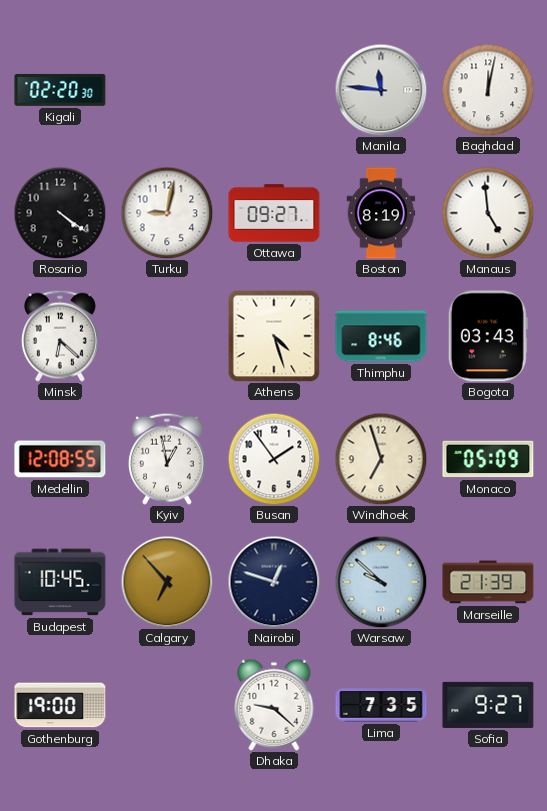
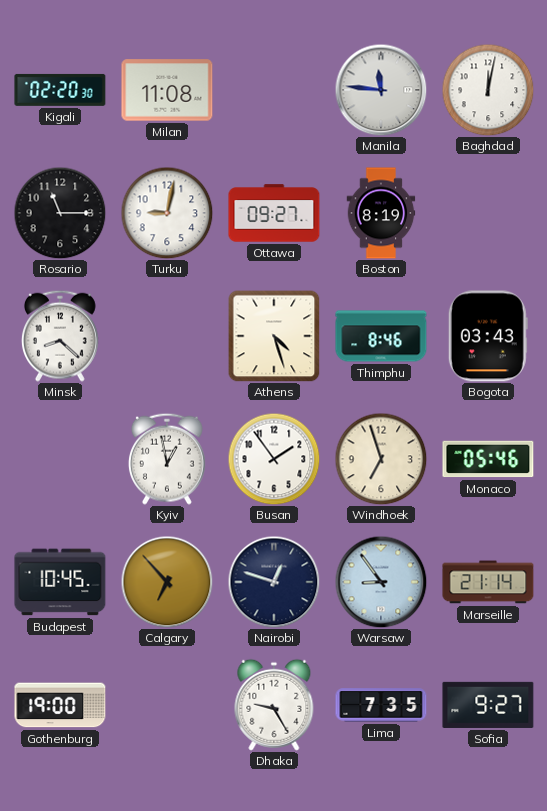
Milan: none -> 11:08 (167, 90)
Rosario: 4:21 -> 11:15 (60, 213)
Manaus: 4:59 -> none (488, 213)
Minsk: 6:22 -> 8:22 (60, 336)
Medellin: 12:08 -> none (60, 459)
Monaco: 05:09 -> 05:46 (488, 459)
Warsaw: 9:52 -> 8:54 (381, 582)
Marseille: 21:39 -> 21:14 (488, 582)
Dhaka: 9:22 -> 9:25 (274, 705)
